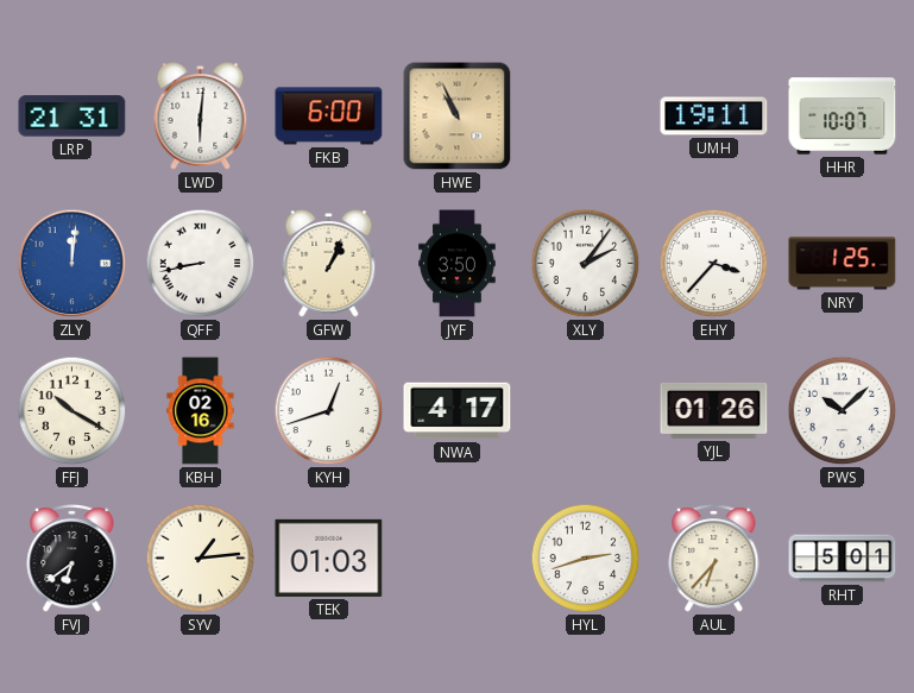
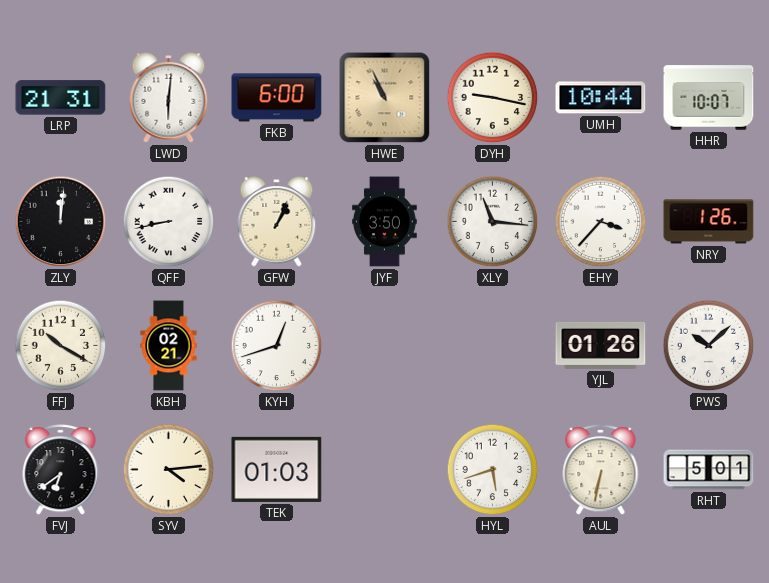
DYH: none -> 9:17 (493, 98)
UMH: 19:11 -> 10:44 (601, 98)
ZLY dial: blue -> black (61, 222)
XLY: 2:06 -> 11:16 (493, 222)
NRY: 1:25 -> 1:26 (709, 222)
KBH: 02:16 -> 02:21 (169, 346)
NWA: 4:17 -> none (458, 411)
SYV: 1:14 -> 4:14 (169, 470)
HYL: 2:42 -> 5:42 (493, 470)
AUL: 6:37 -> 6:32 (601, 470)
